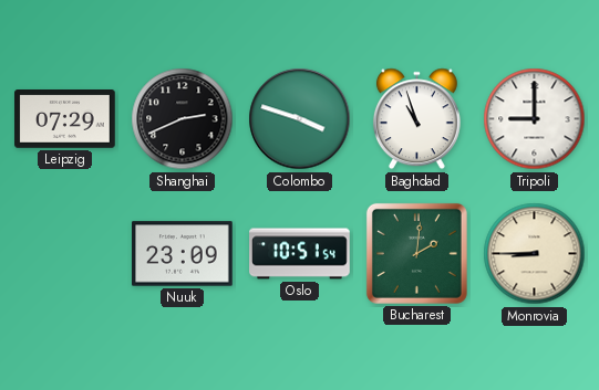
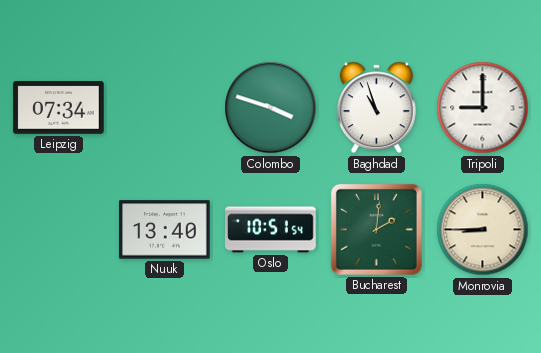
Leipzig: 07:29 -> 07:34 (59, 108)
Shanghai: 2:41 -> none (183, 119)
Nuuk: 23:09 -> 13:40 (165, 230)
